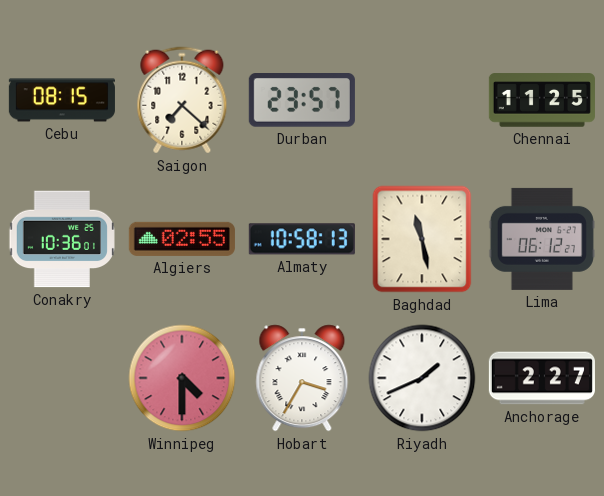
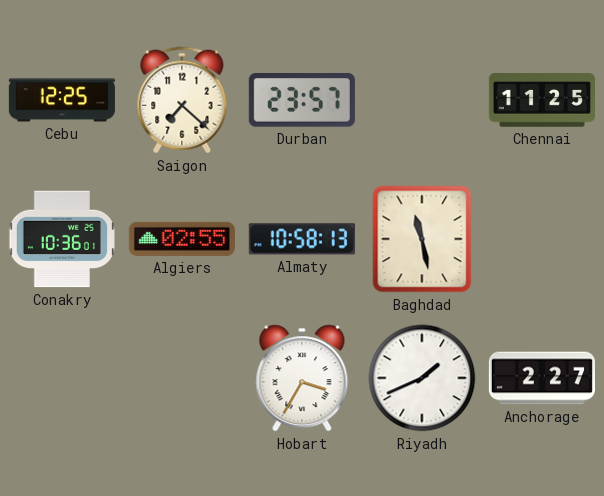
Cebu: 08:15 -> 12:25 (62, 100)
Lima: 06:12 -> none (542, 239)
Winnipeg: 4:30 -> none (182, 378)
